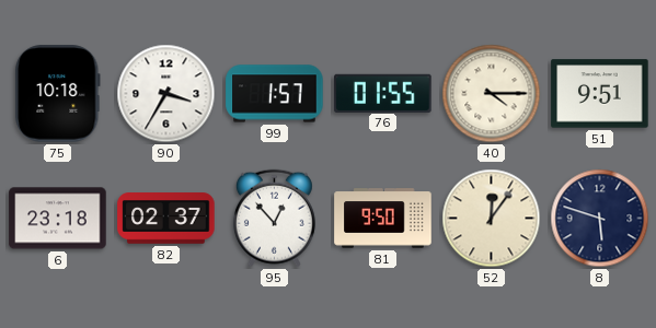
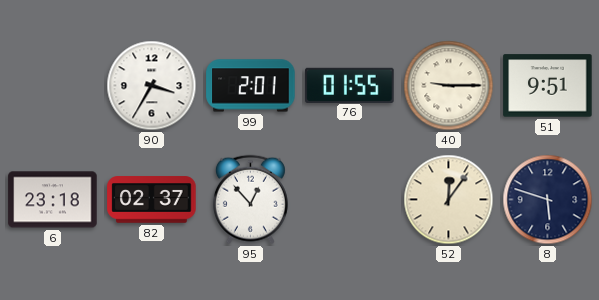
75: 10:18 -> none (57, 94)
99: 1:57 -> 2:01 (251, 86)
40: 4:15 -> 9:15 (449, 86)
81: 9:50 -> none (383, 219)
